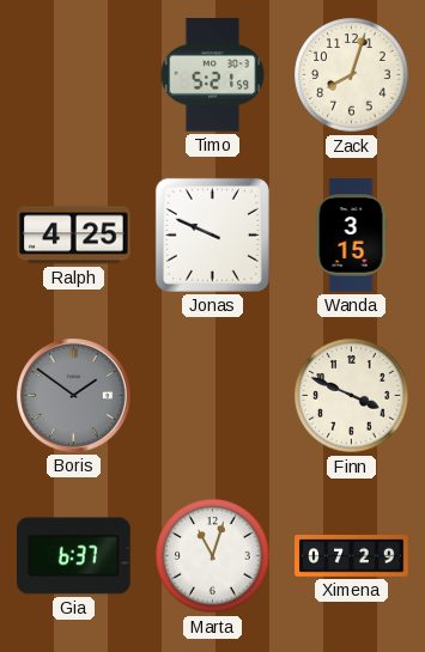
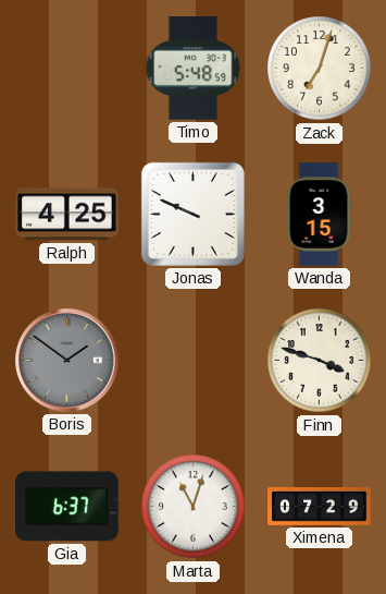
Timo: 5:21 -> 5:48 (194, 69)
Zack: 8:03 -> 7:03 (320, 69)
Finn: 3:49 -> 3:48 (320, 361)
